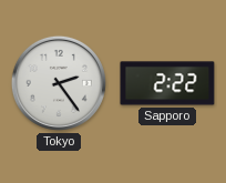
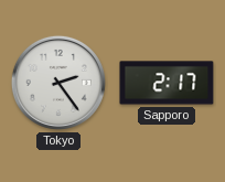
Sapporo: 2:22 -> 2:17 (167, 83)
